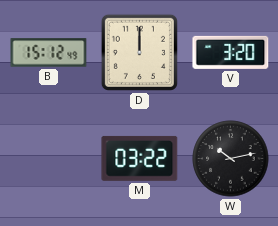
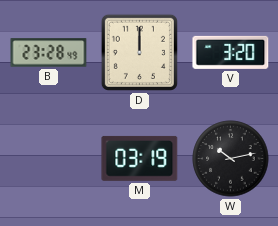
B: 15:12 -> 23:28 (49, 53)
M: 03:22 -> 03:19 (140, 158)
